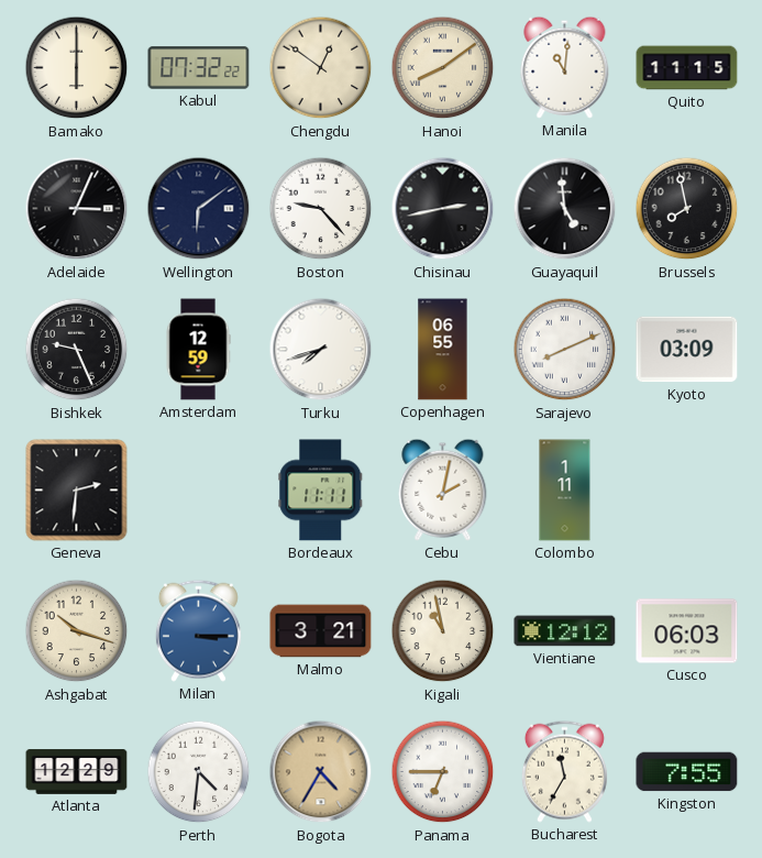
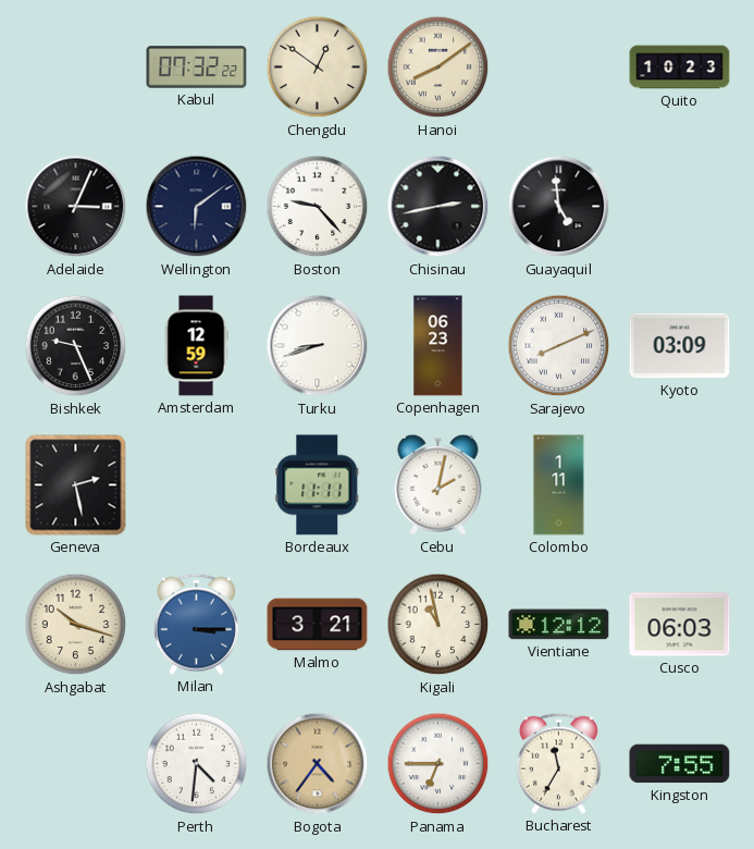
Bamako: 6:00 -> none (77, 68)
Manila: 11:01 -> none (565, 67)
Quito: 11:15 -> 10:23 (680, 67)
Brussels: 7:58 -> none (687, 209)
Turku: 7:42 -> 8:42 (318, 346)
Copenhagen: 06:55 -> 06:23 (438, 346)
Geneva: 2:31 -> 2:28 (76, 485)
Atlanta: 12:29 -> none (77, 772)
Bogota: 4:35 -> 4:36 (318, 764)
